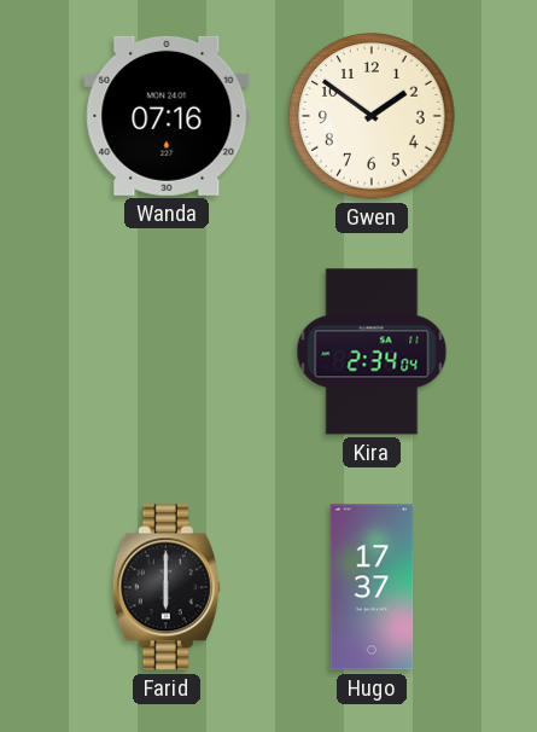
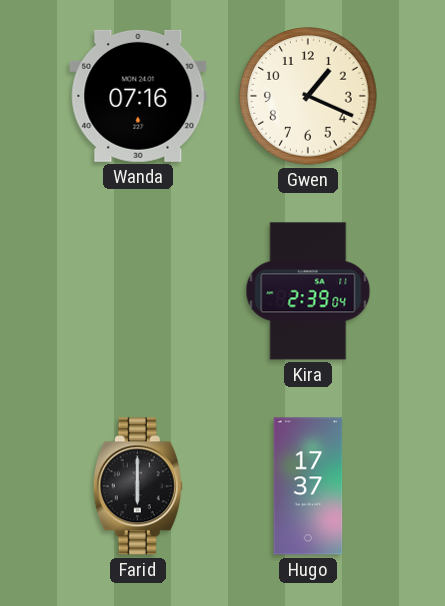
Gwen: 1:51 -> 1:19 (308, 96)
Kira: 2:34 -> 2:39 (308, 291)
